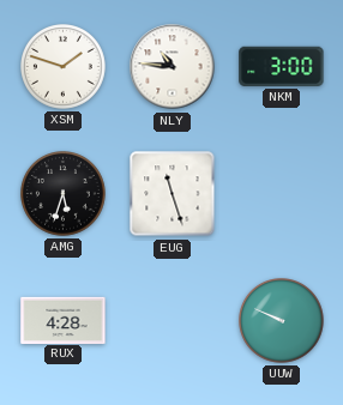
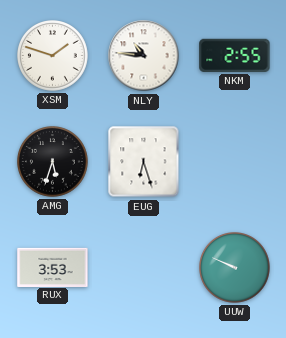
NKM: 3:00 -> 2:55 (235, 55)
EUG: 11:27 -> 6:27 (144, 162)
RUX: 4:28 -> 3:53 (53, 267)
